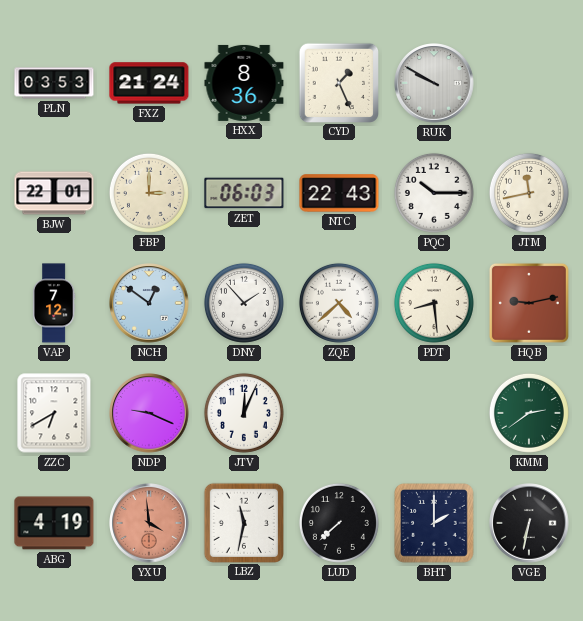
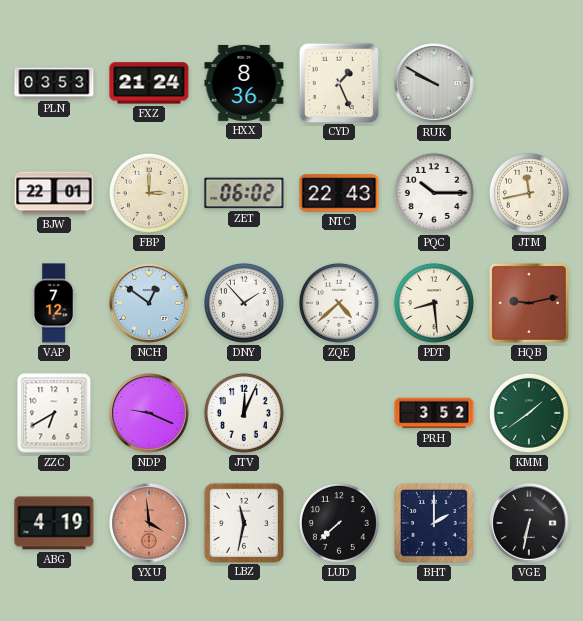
ZET: 06:03 -> 06:02 (244, 193)
PRH: none -> 3:52 (434, 413)
KMM: 2:39 -> 1:39 (529, 413)
